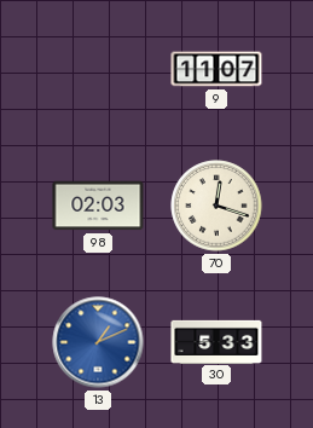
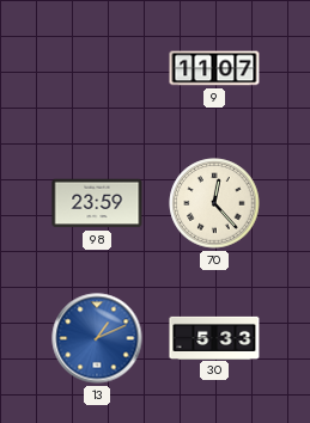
98: 02:03 -> 23:59 (97, 203)
70: 12:18 -> 12:23 (214, 203)
